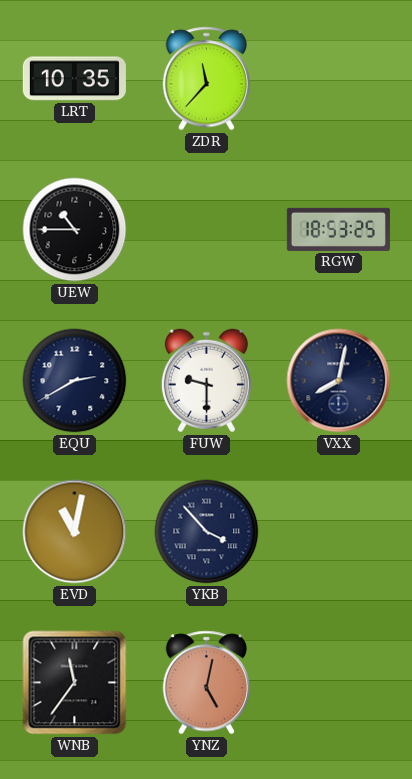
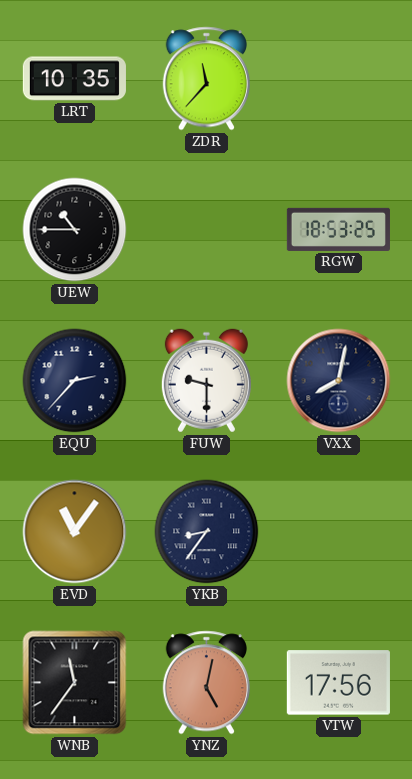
EQU: 2:40 -> 2:37 (75, 381)
EVD: 11:02 -> 11:06 (75, 532)
YKB: 3:53 -> 8:36 (207, 532)
VTW: none -> 17:56 (338, 683)
